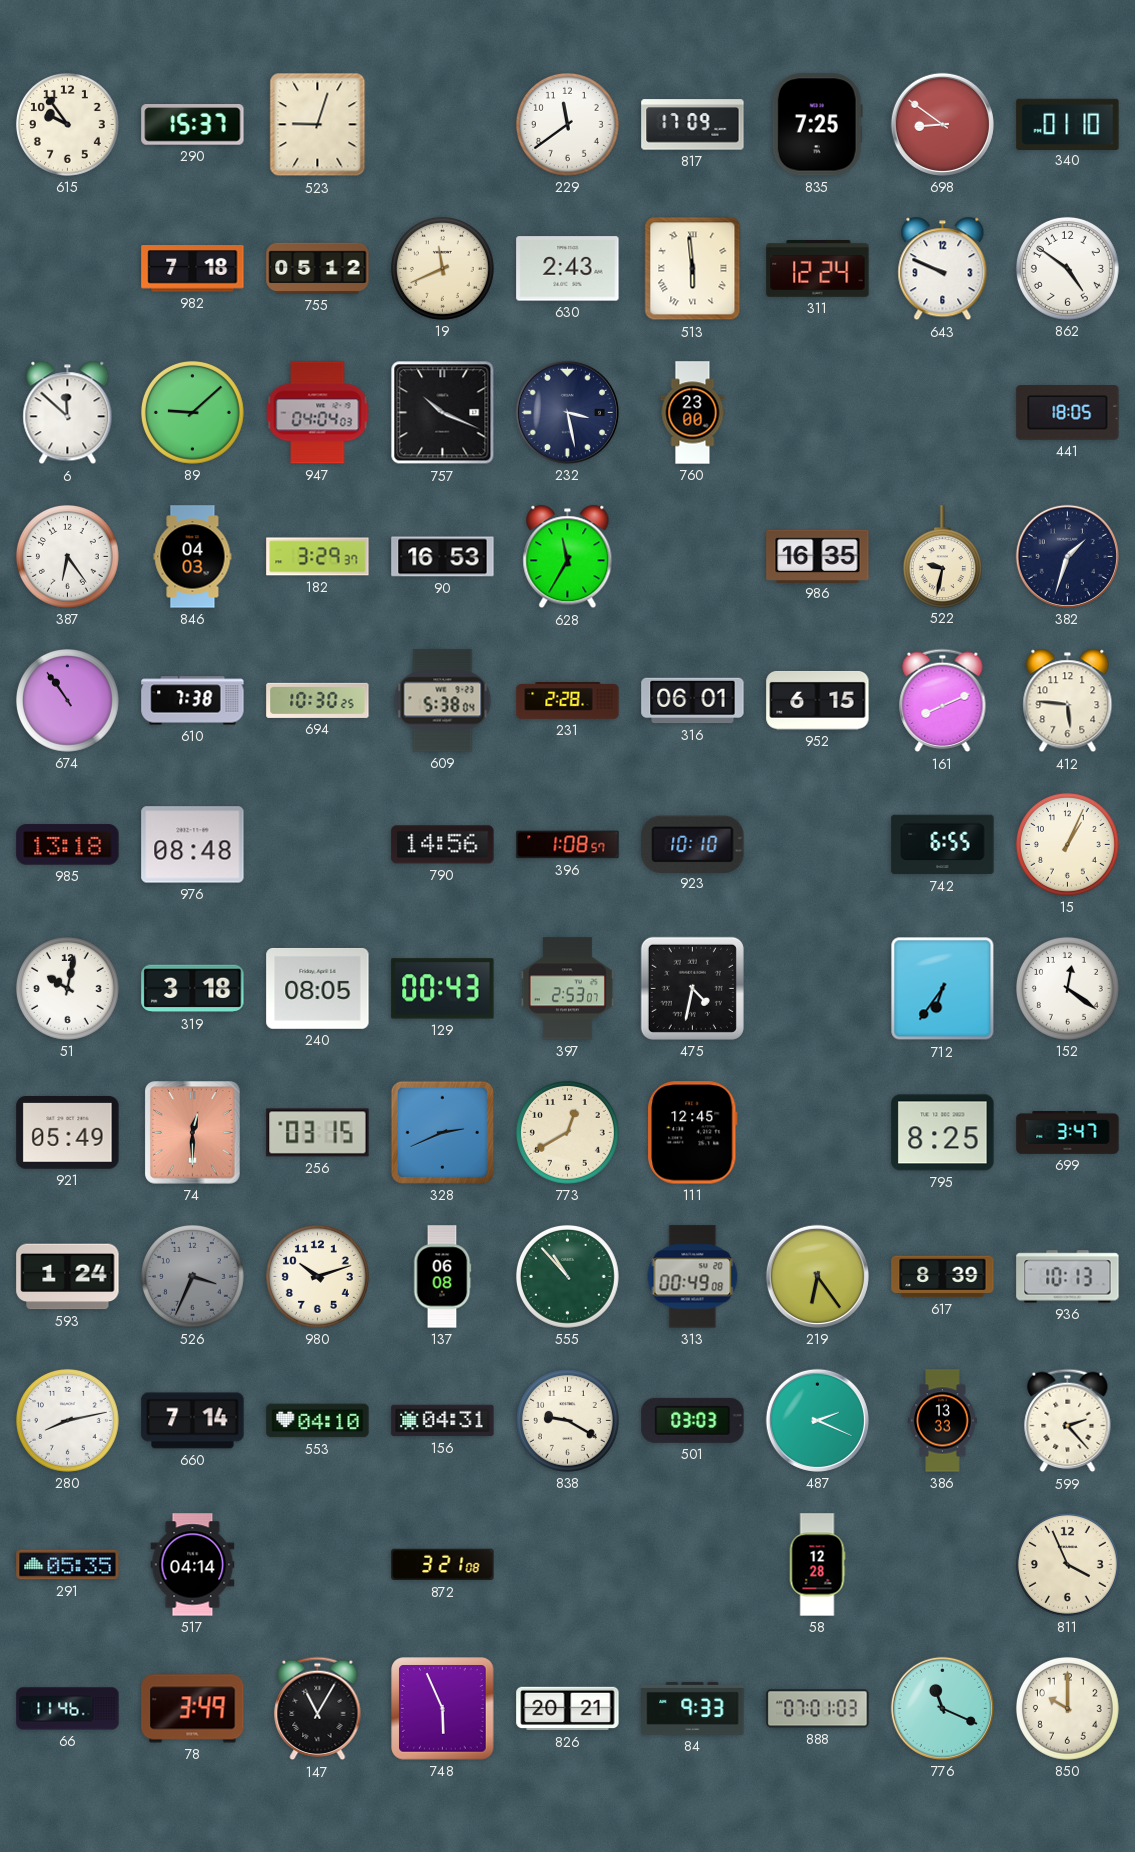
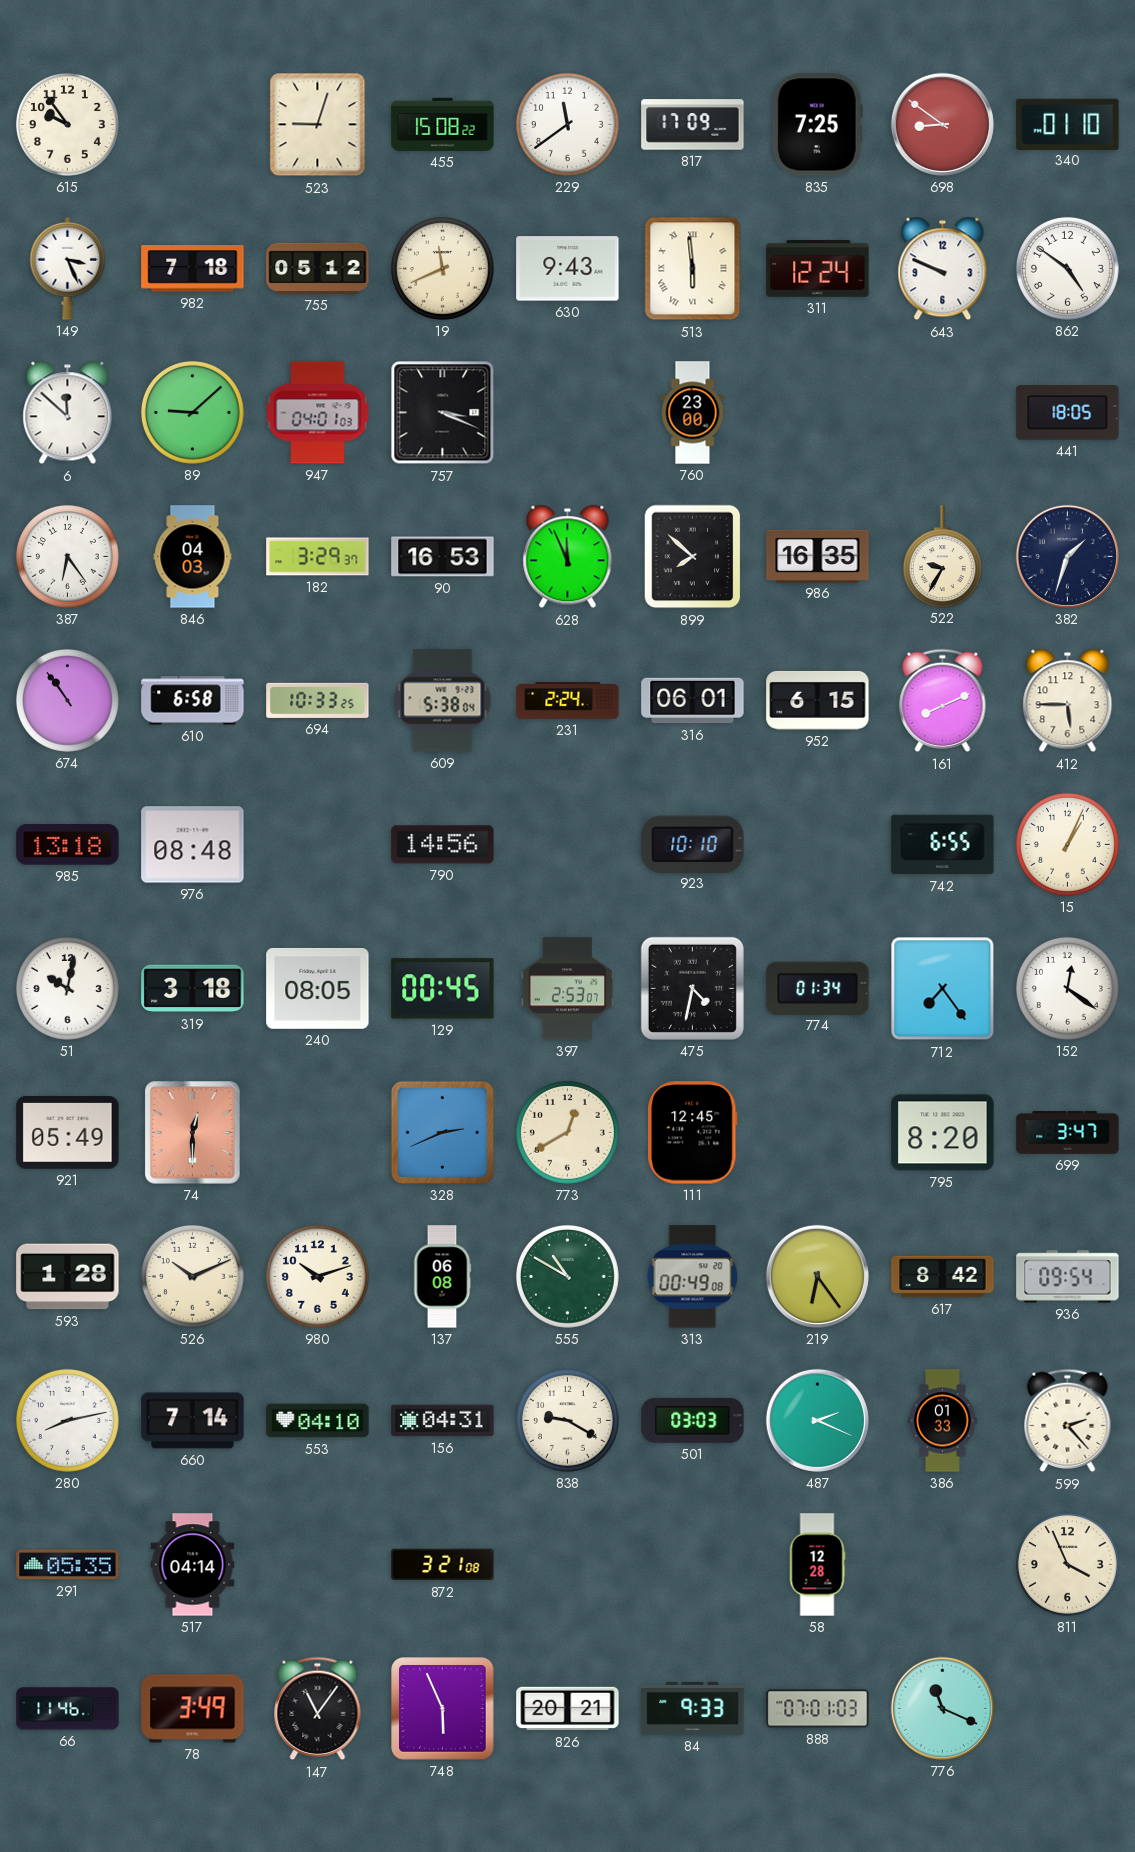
290: 15:37 -> none (193, 125)
455: none -> 15:08 (443, 124)
149: none -> 3:26 (68, 268)
630: 2:43 -> 9:43 (568, 269)
947: 04:04 -> 04:01 (318, 413)
757: 10:19 -> 3:19 (443, 413)
232: 3:28 -> none (567, 412)
628: 11:35 -> 11:56 (568, 557)
899: none -> 7:52 (693, 557)
522: 9:32 -> 9:35 (942, 556)
610: 7:38 -> 6:58 (193, 701)
694: 10:30 -> 10:33 (318, 700)
231: 2:28 -> 2:24 (568, 701)
412: 5:46 -> 5:45 (1068, 701)
396: 1:08 -> none (568, 845)
129: 00:43 -> 00:45 (443, 989)
774: none -> 01:34 (818, 988)
712: 6:36 -> 7:24 (943, 989)
256: 03:15 -> none (318, 1133)
795: 8:25 -> 8:20 (943, 1133)
593: 1:24 -> 1:28 (68, 1277)
526: 3:34 -> 10:11 (192, 1276)
526 dial: grey -> cream (192, 1276)
555: 10:53 -> 10:50 (567, 1276)
617: 8:39 -> 8:42 (943, 1277)
936: 10:13 -> 09:54 (1068, 1277)
386: 13:33 -> 01:33 (943, 1421)
147: 11:05 -> 11:06 (318, 1709)
850: 10:00 -> none (1067, 1708)
